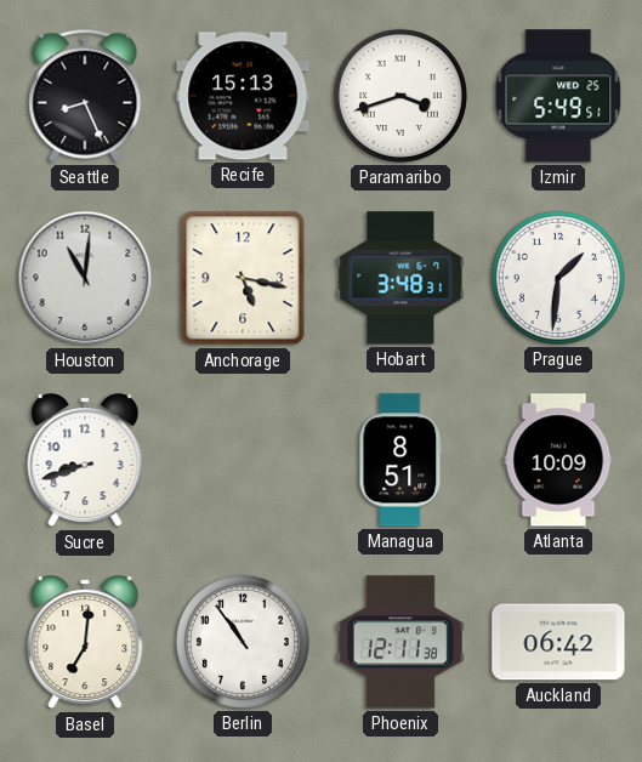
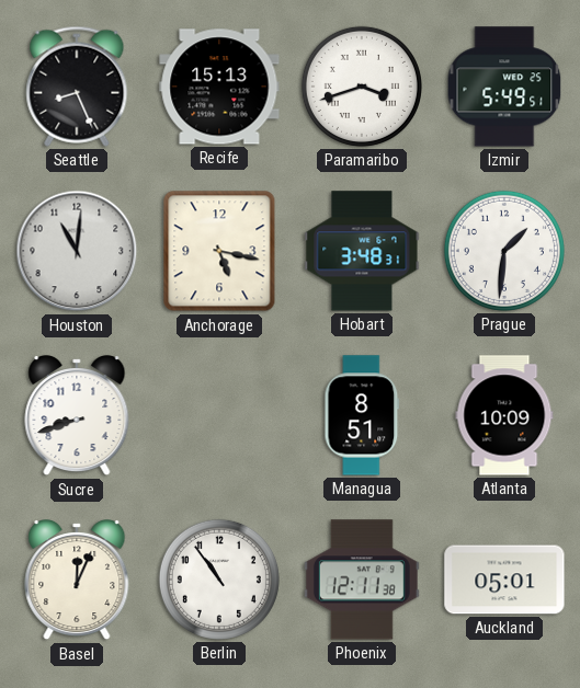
Basel: 7:01 -> 12:04 (77, 581)
Auckland: 06:42 -> 05:01 (504, 580)
